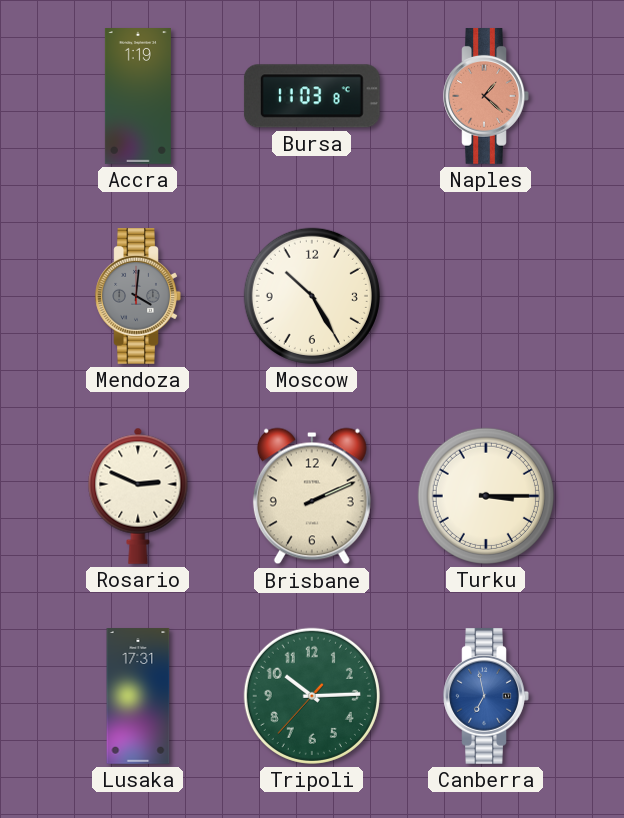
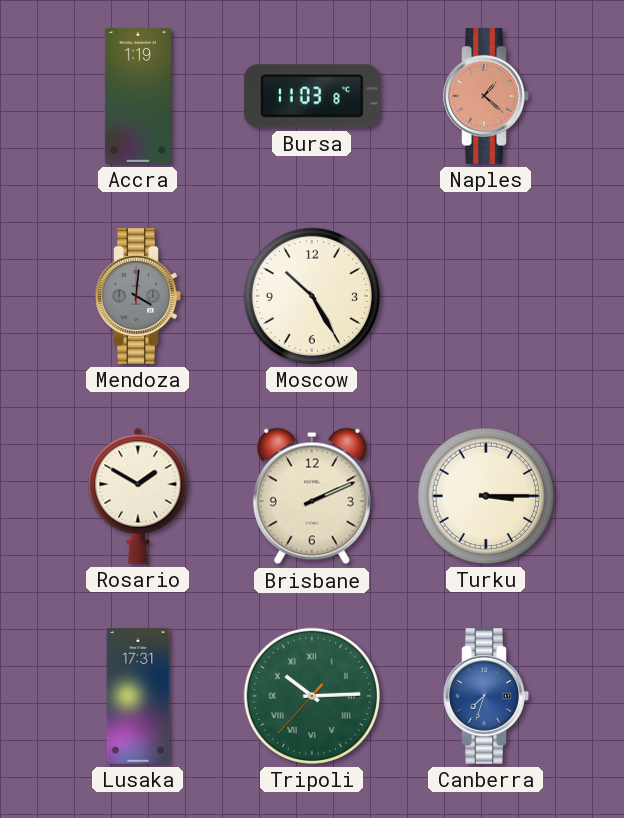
Rosario: 2:49 -> 1:50 (138, 496)
Tripoli numerals: Arabic -> Roman (312, 696)
Canberra: 6:58 -> 7:33 (486, 697)
